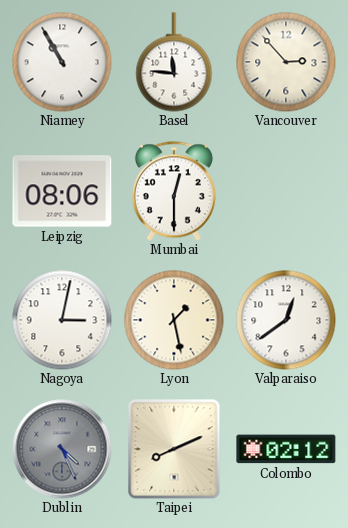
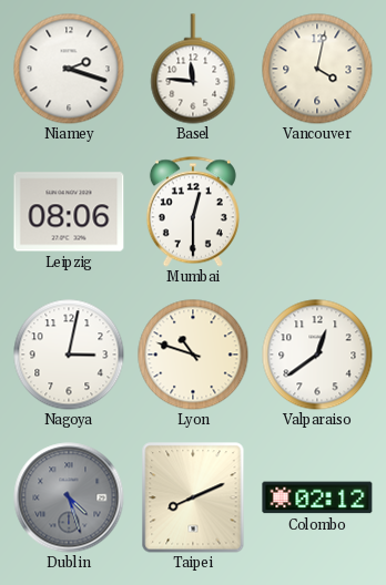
Niamey: 10:55 -> 2:18 (69, 69)
Vancouver: 2:53 -> 4:02 (317, 69)
Lyon: 1:28 -> 10:48 (193, 355)
Dublin: 4:26 -> 4:27 (69, 497)
